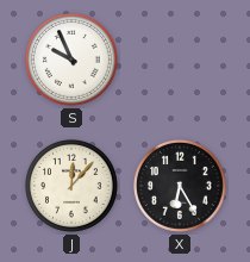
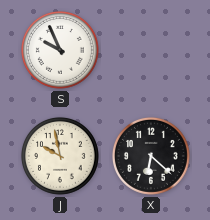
J: 12:07 -> 9:58 (60, 156)
X: 6:25 -> 6:22 (151, 156)
